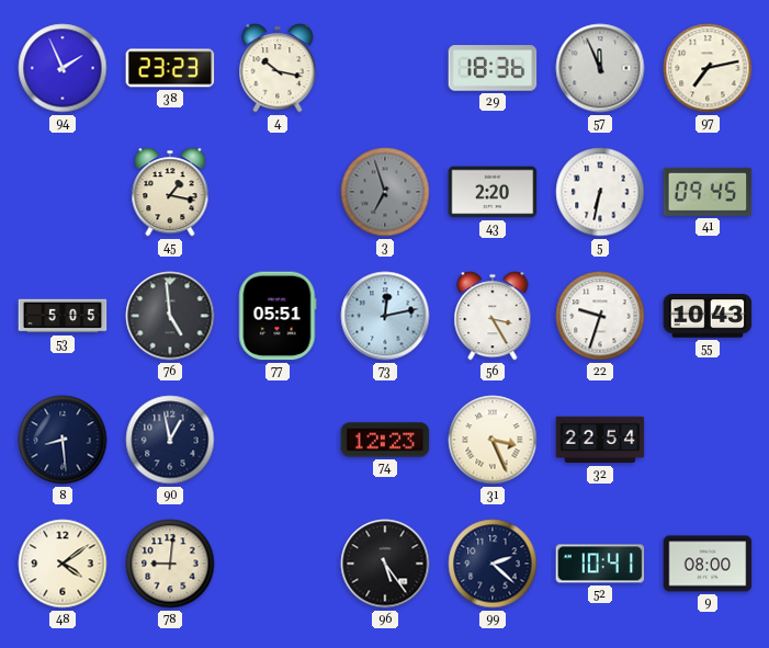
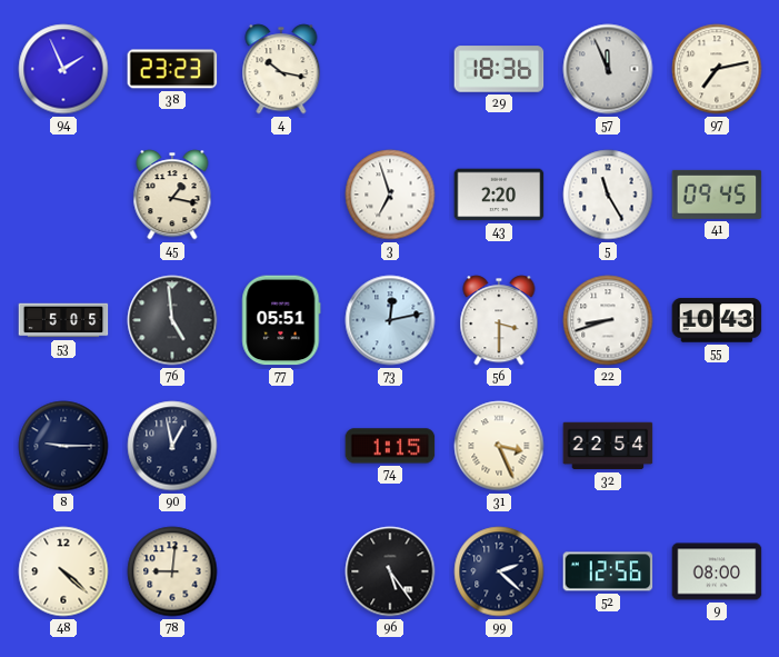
3 dial: grey -> white (390, 195)
5: 6:32 -> 11:25 (608, 195)
56: 3:25 -> 3:30 (499, 320)
22: 9:33 -> 8:42 (608, 320)
8: 8:29 -> 9:15 (63, 446)
74: 12:23 -> 1:15 (390, 446)
48: 4:09 -> 4:22 (63, 571)
52: 10:41 -> 12:56 (608, 571)
